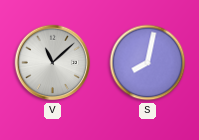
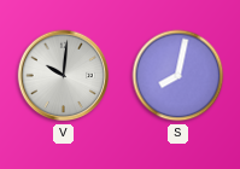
V: 11:08 -> 10:01 (64, 76)
